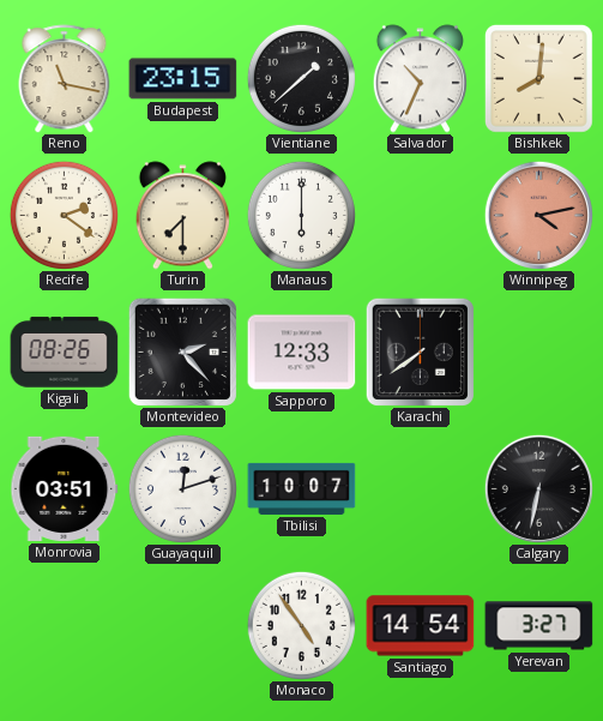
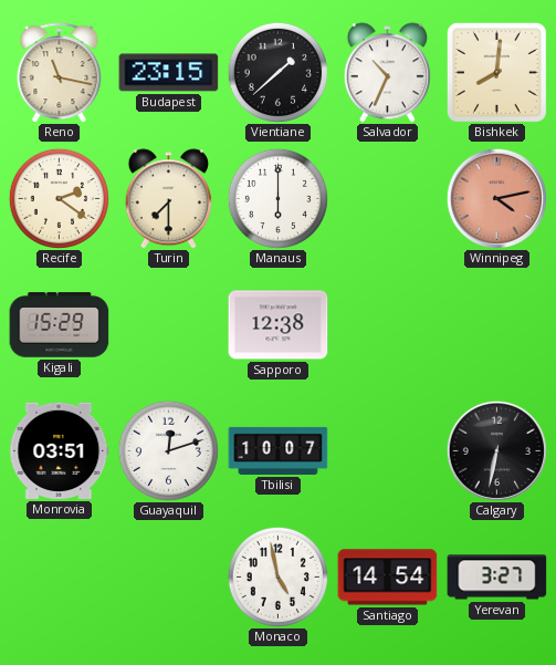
Kigali: 08:26 -> 15:29 (60, 325)
Montevideo: 2:23 -> none (182, 352)
Sapporo: 12:33 -> 12:38 (279, 325)
Karachi: 7:39 -> none (420, 352)
Monaco: 4:54 -> 4:58 (277, 576)
